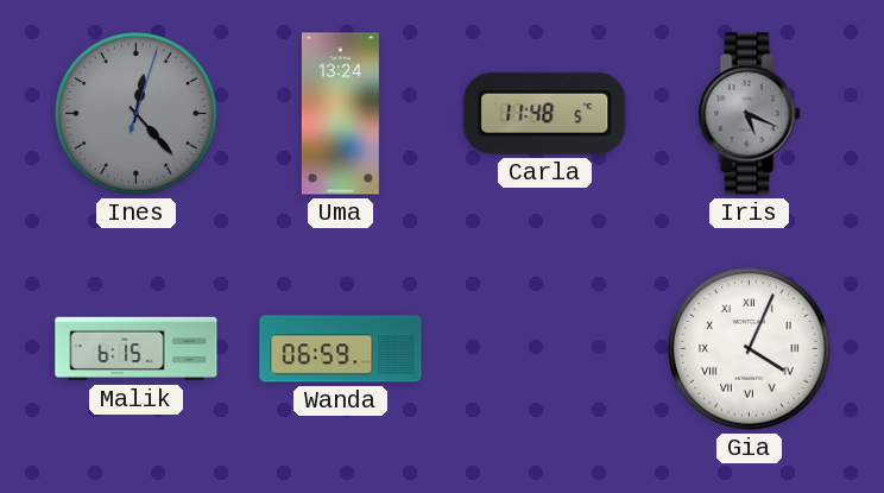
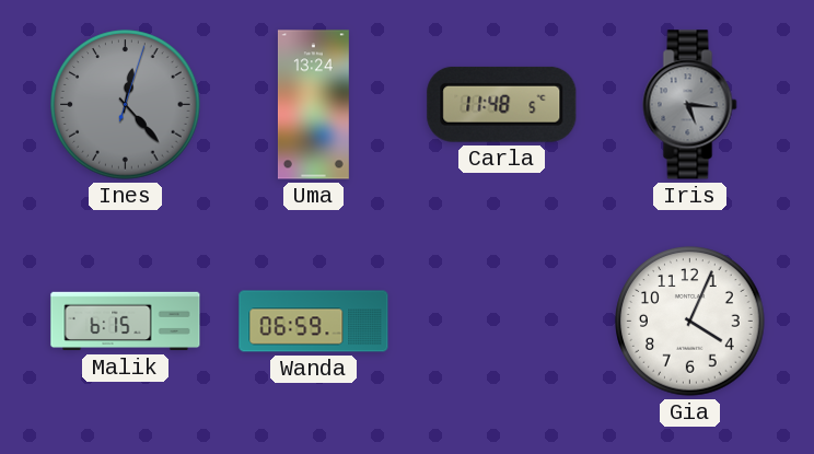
Iris: 5:19 -> 5:16 (690, 105)
Gia numerals: Roman -> Arabic (690, 322)
